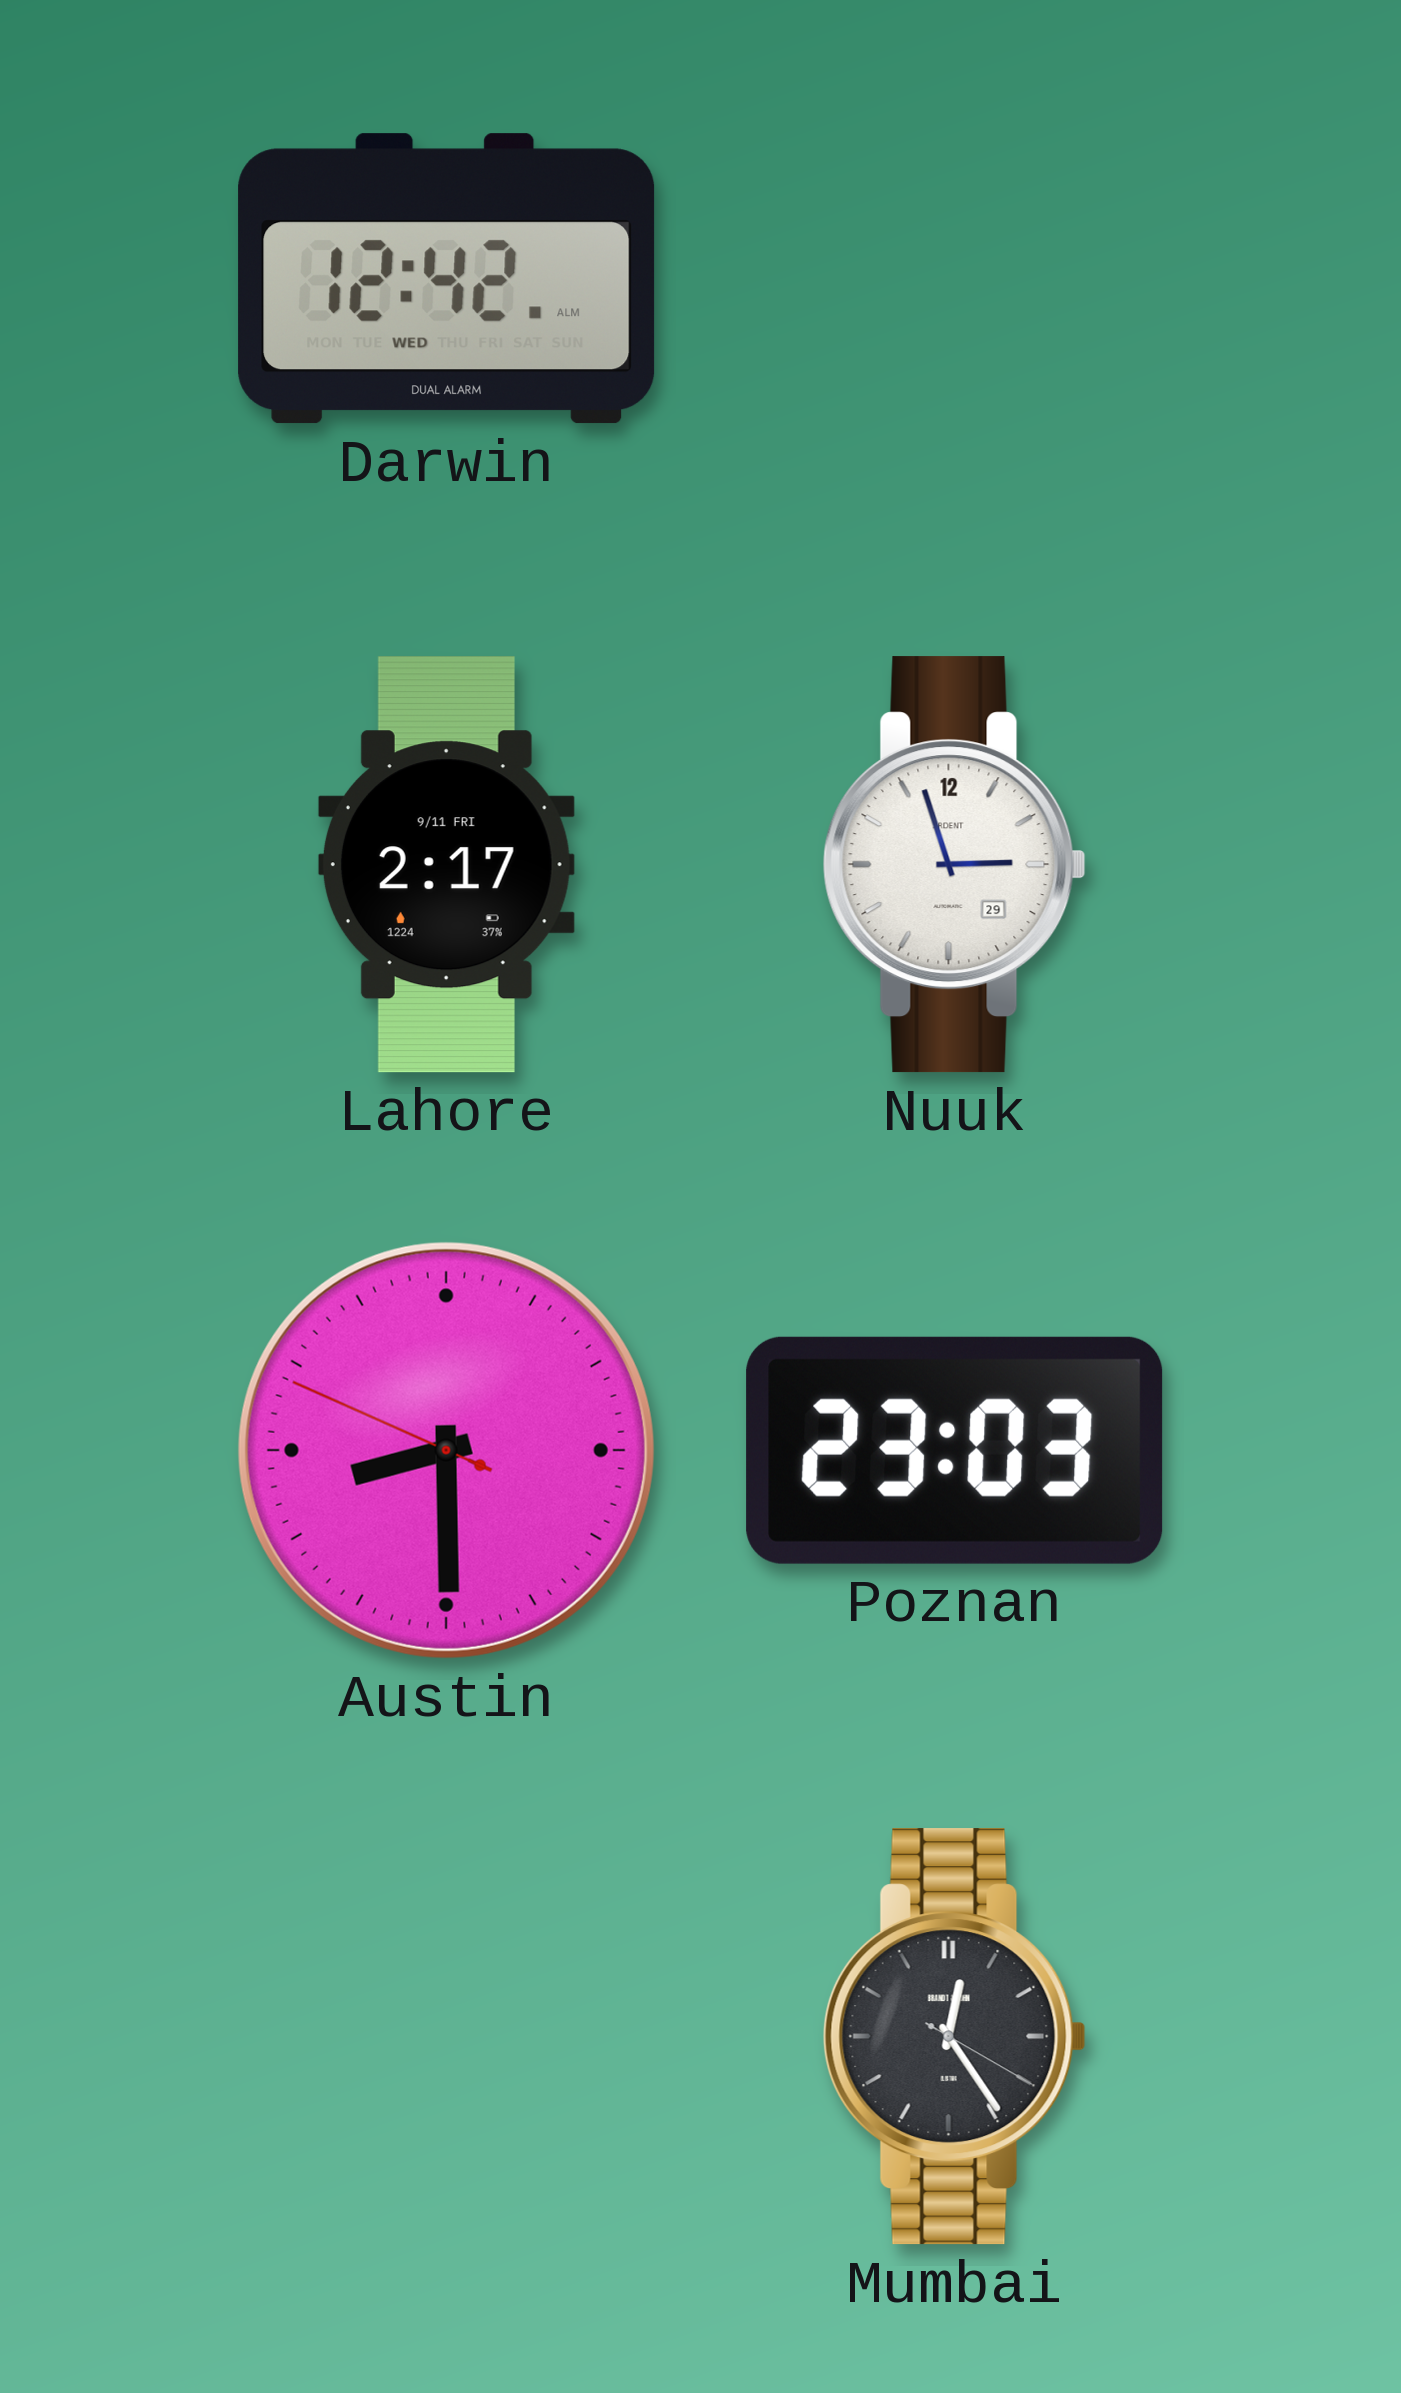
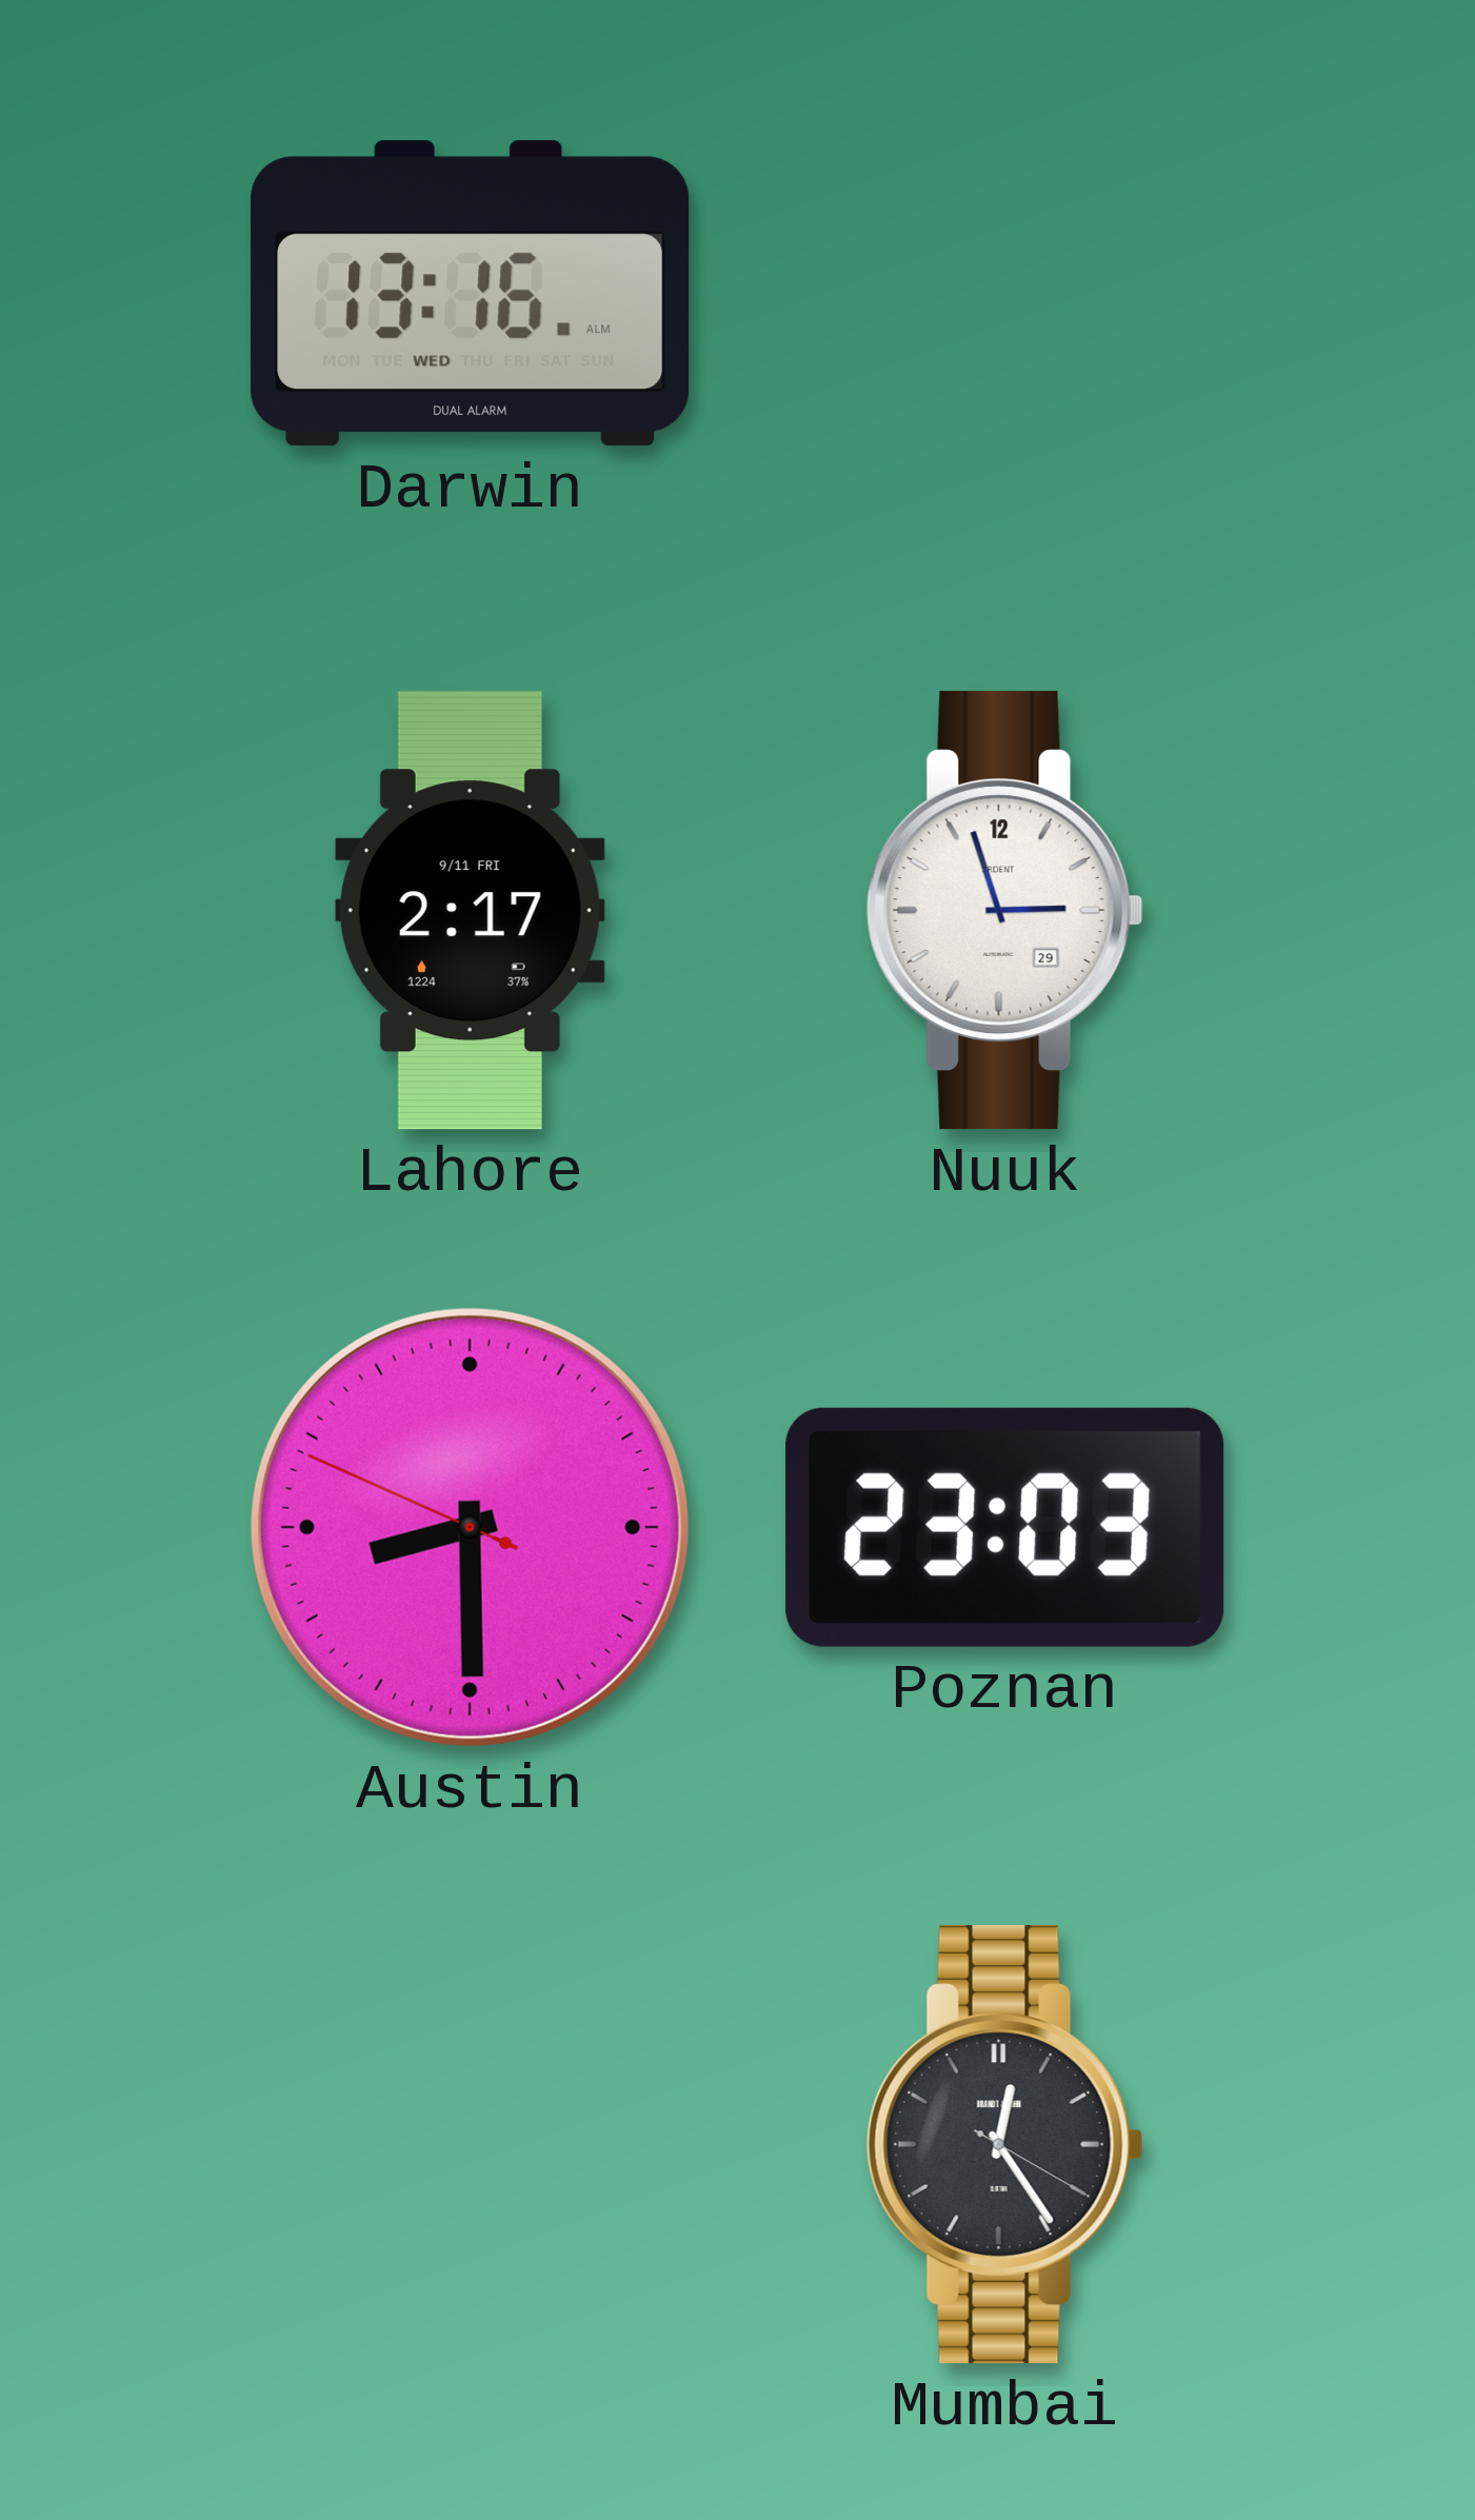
Darwin: 12:42 -> 13:16 (471, 294)
